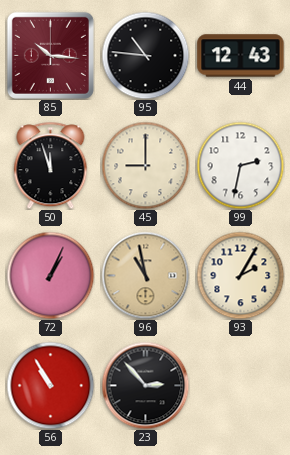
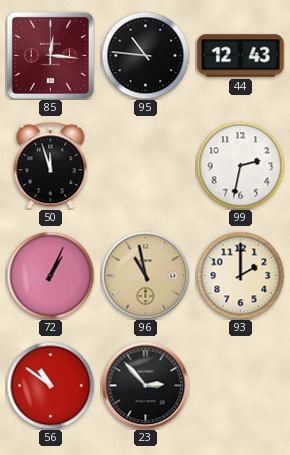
85: 10:16 -> 12:16 (50, 55)
45: 9:00 -> none (145, 165)
93: 2:05 -> 2:00 (240, 275)
56: 10:55 -> 10:51 (50, 385)
